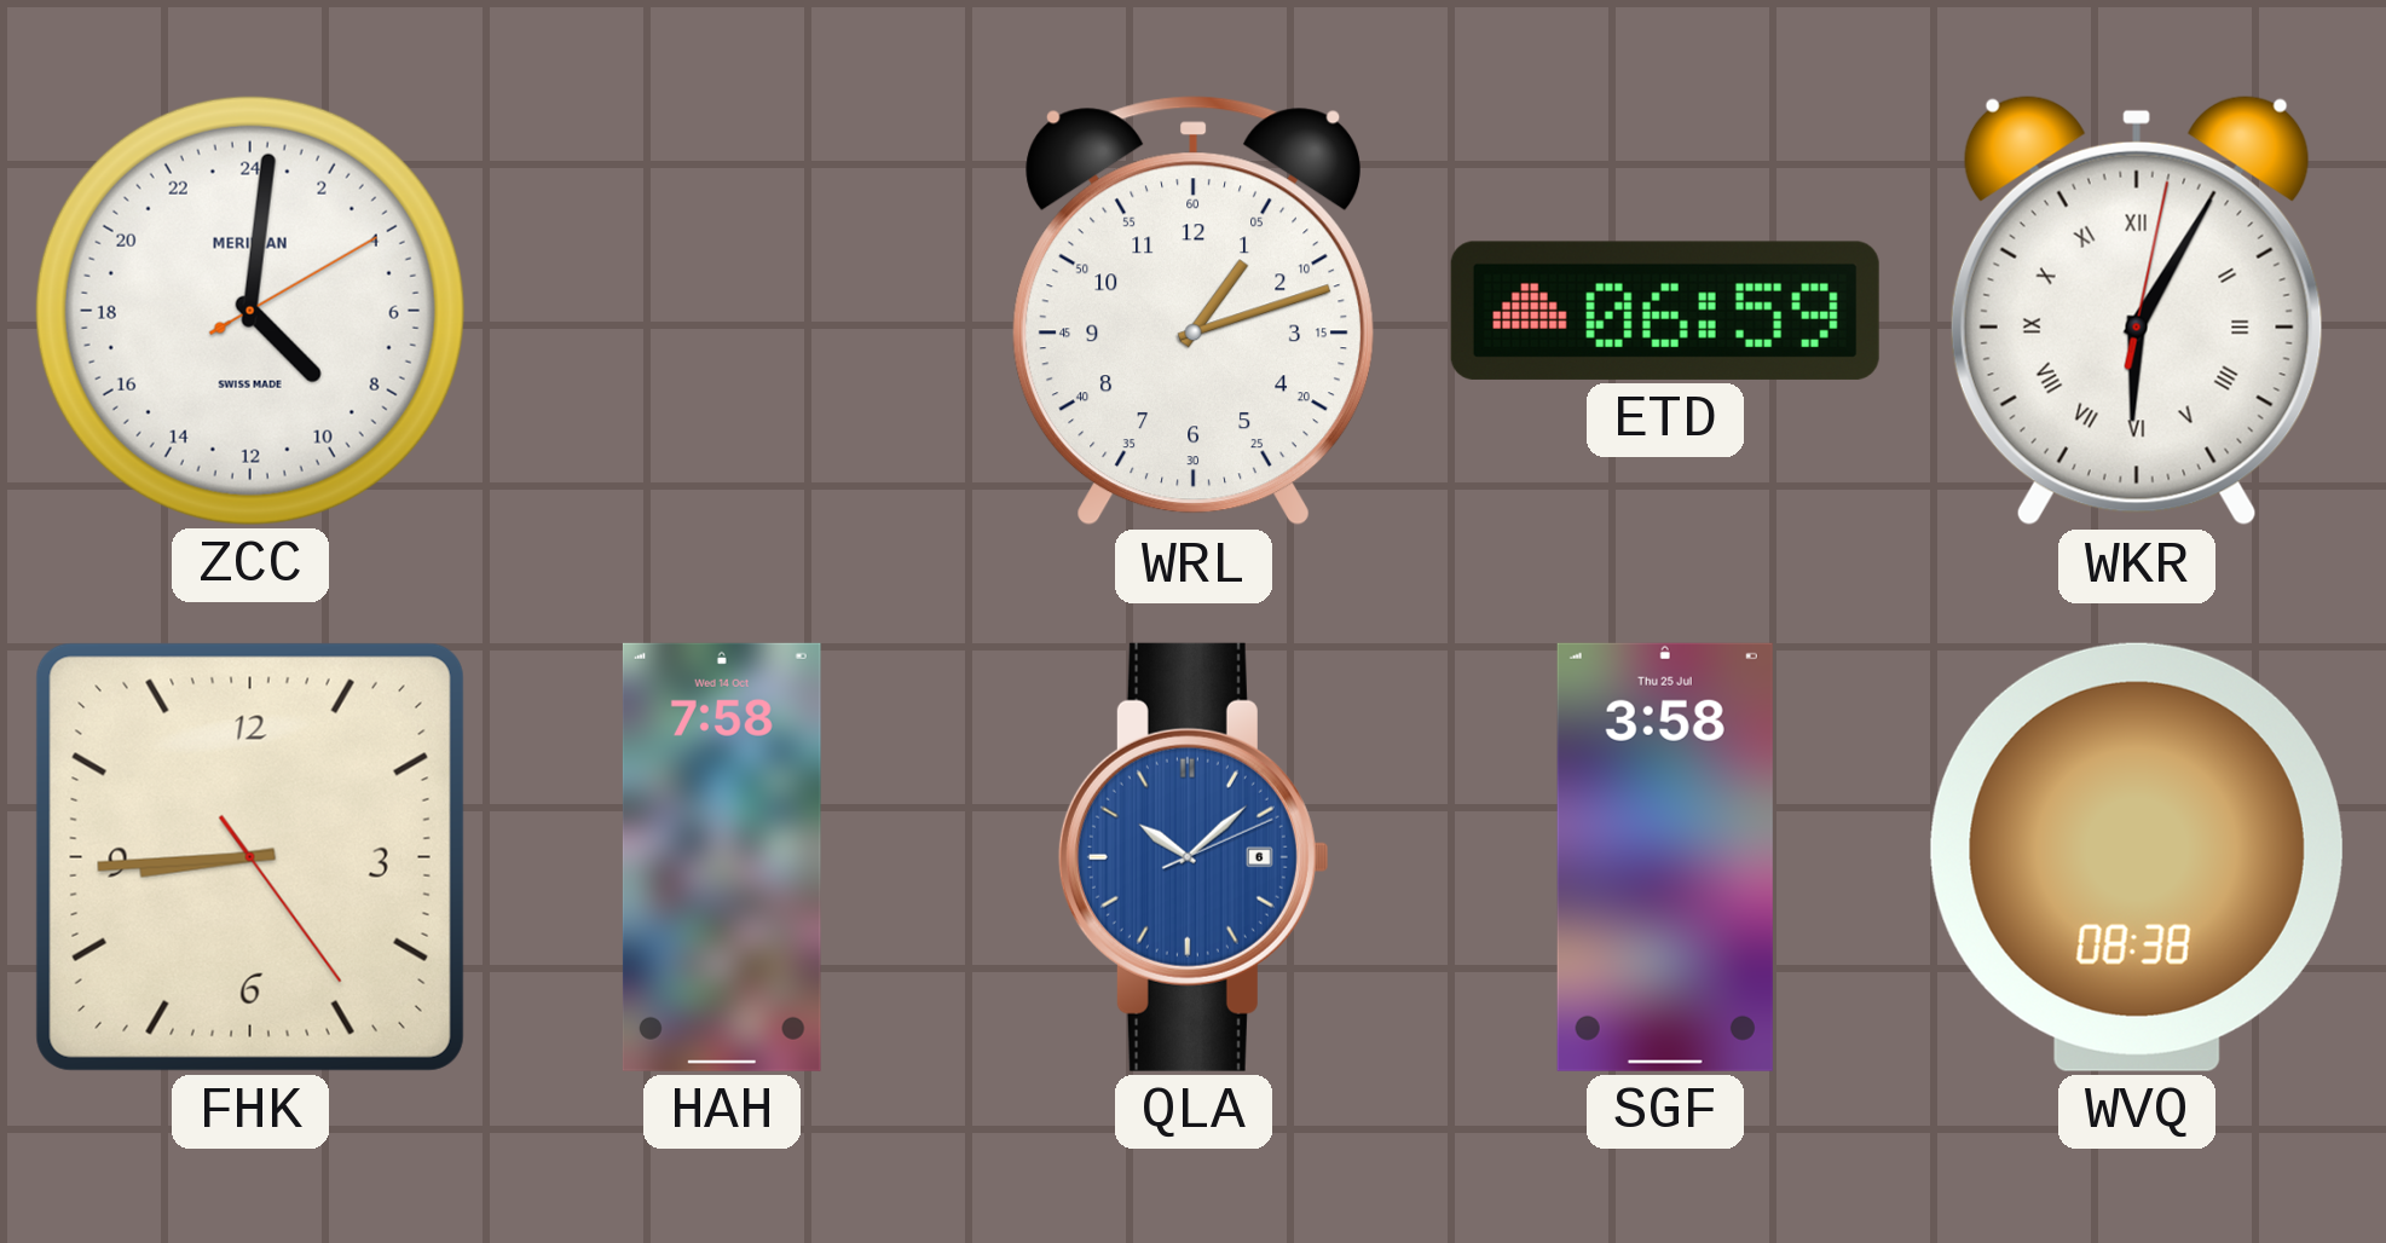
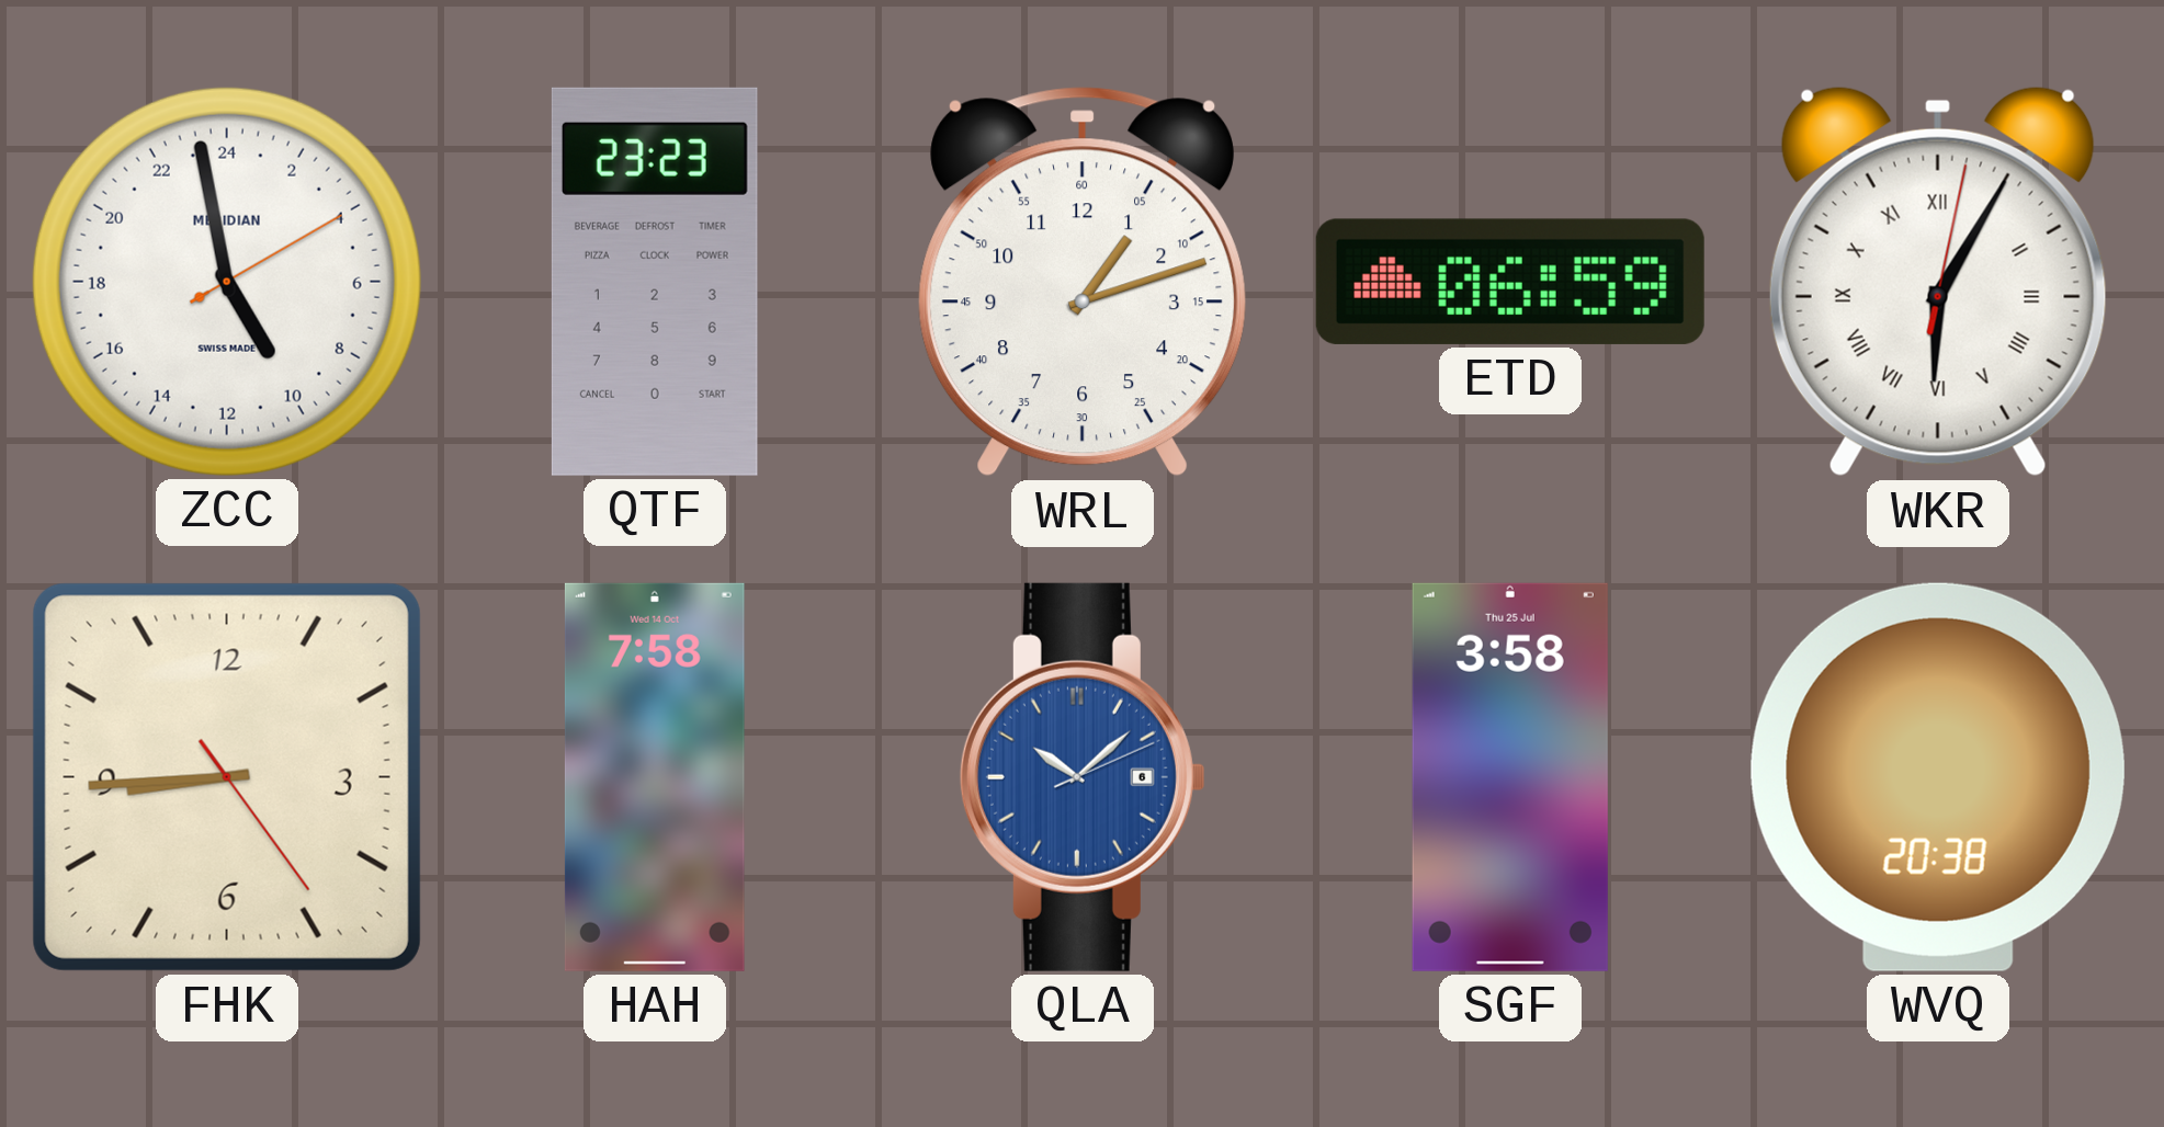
ZCC: 9:01 -> 9:58 (227, 282)
QTF: none -> 23:23 (655, 282)
WVQ: 08:38 -> 20:38 (1938, 777)
